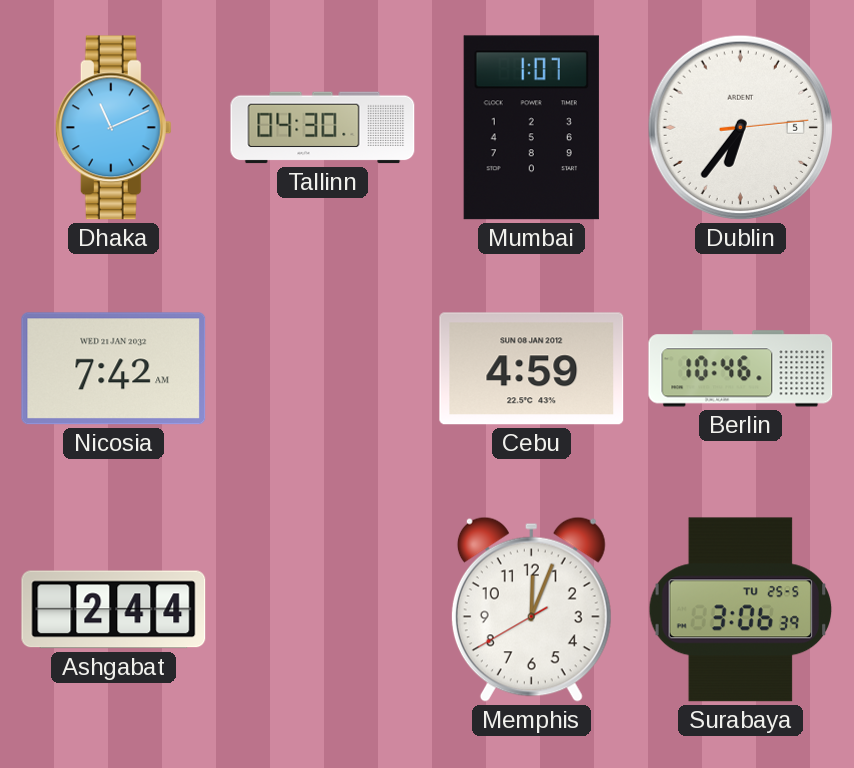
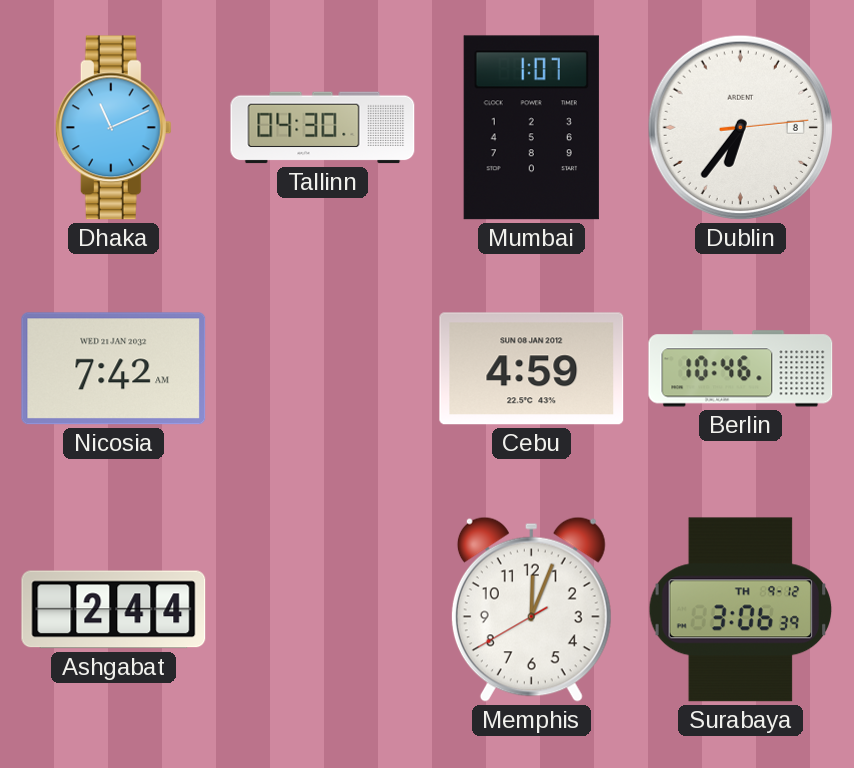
Dublin date: 5 -> 8 (740, 127)
Surabaya date: TU 25-5 -> TH 9-12 (741, 610)
